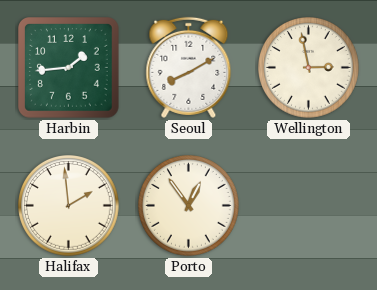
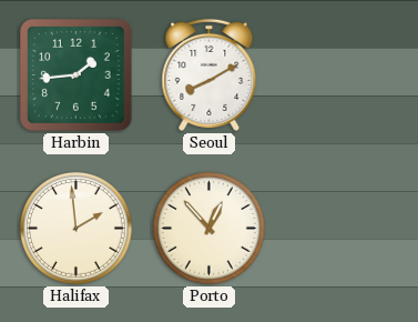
Wellington: 2:58 -> none (309, 68)
Porto: 12:54 -> 12:53 (210, 229)
